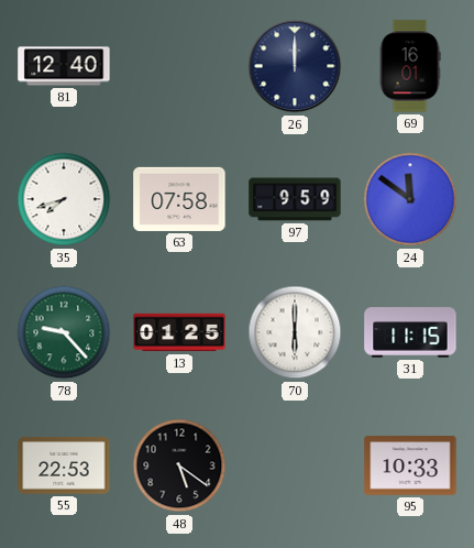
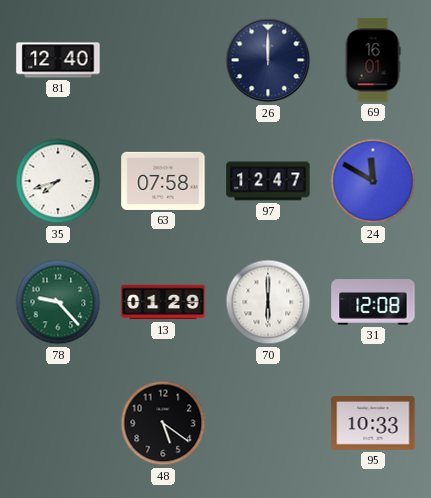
97: 9:59 -> 12:47 (268, 181)
24: 11:51 -> 11:50 (373, 181)
13: 01:25 -> 01:29 (163, 302)
31: 11:15 -> 12:08 (373, 302)
55: 22:53 -> none (64, 465)
